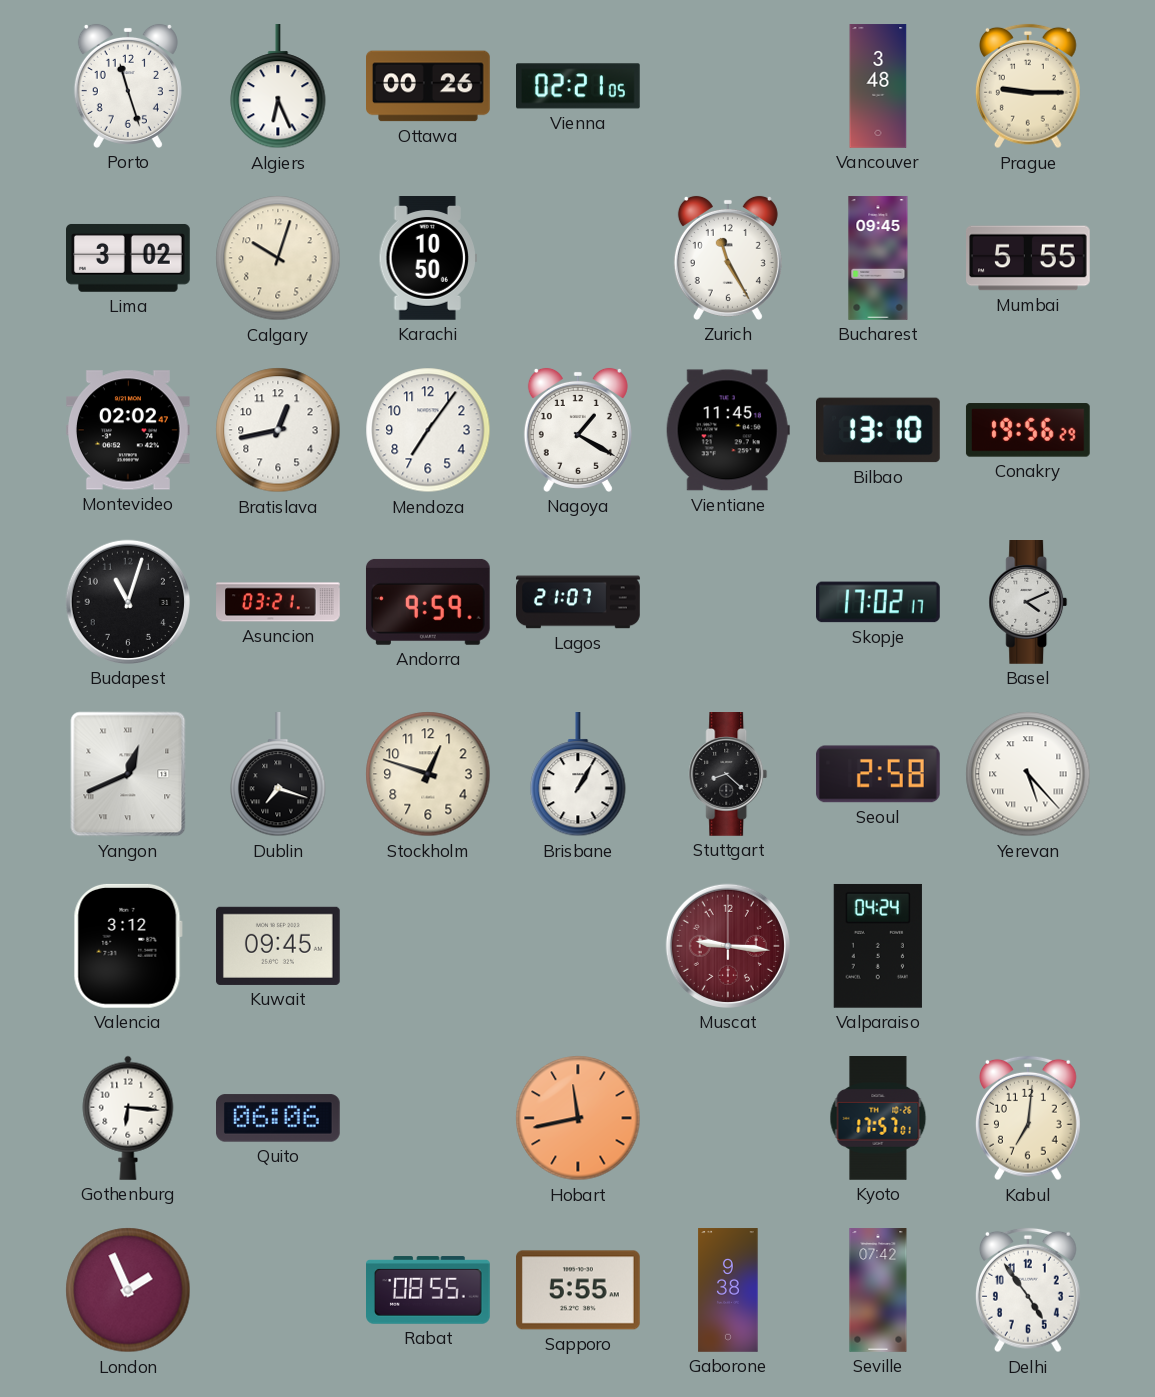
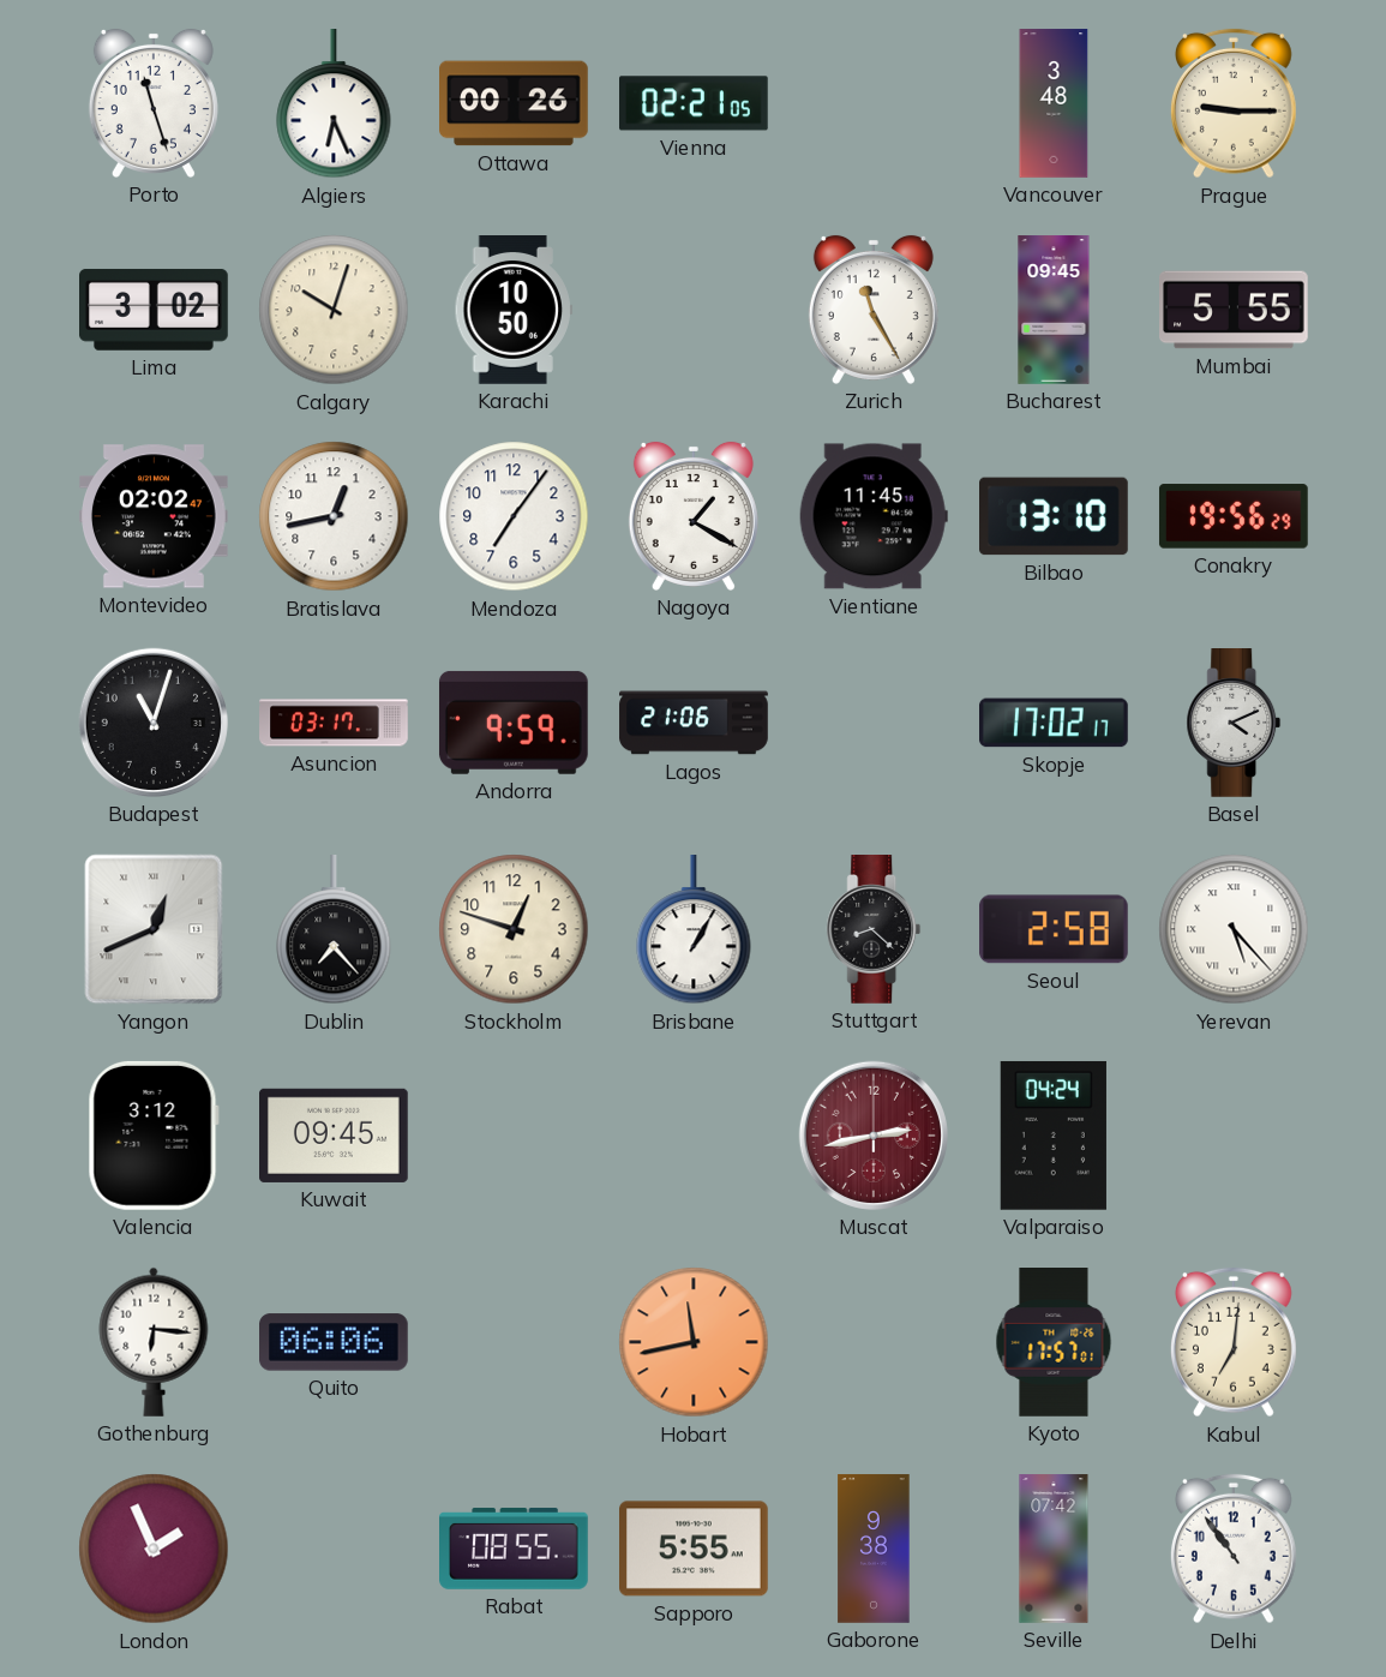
Asuncion: 03:21 -> 03:17 (334, 723)
Lagos: 21:07 -> 21:06 (694, 723)
Dublin: 7:18 -> 7:23 (334, 930)
Muscat: 9:16 -> 2:43 (874, 1136)
Delhi: 4:54 -> 10:54 (1234, 1549)
